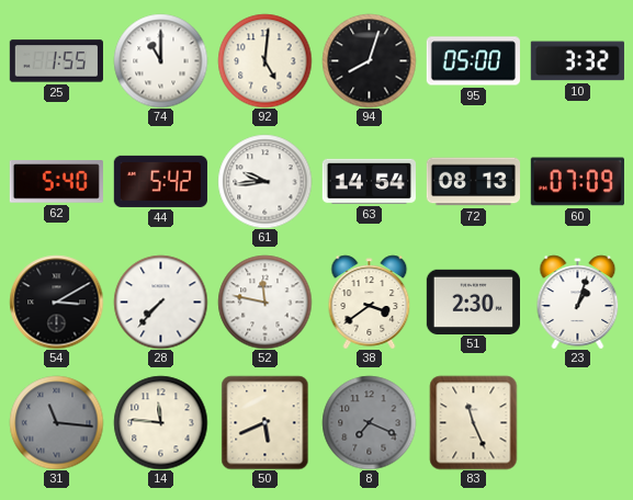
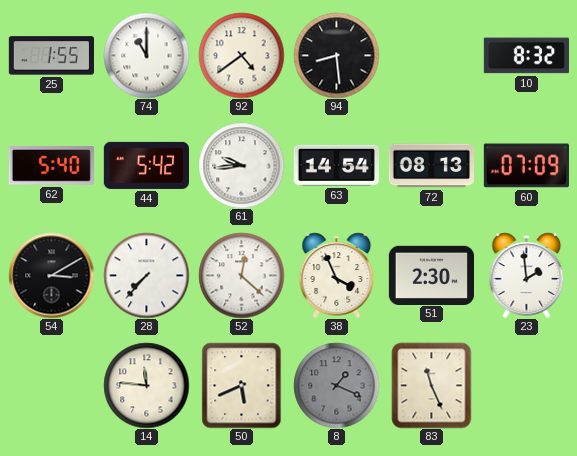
92: 5:01 -> 4:39 (241, 55)
94: 8:03 -> 8:29 (336, 55)
95: 05:00 -> none (473, 61)
10: 3:32 -> 8:32 (526, 56)
52: 11:47 -> 12:22 (241, 275)
38: 3:39 -> 3:56 (337, 275)
23: 1:03 -> 1:59 (527, 275)
31: 11:16 -> none (56, 422)
8: 7:19 -> 1:19 (336, 385)
